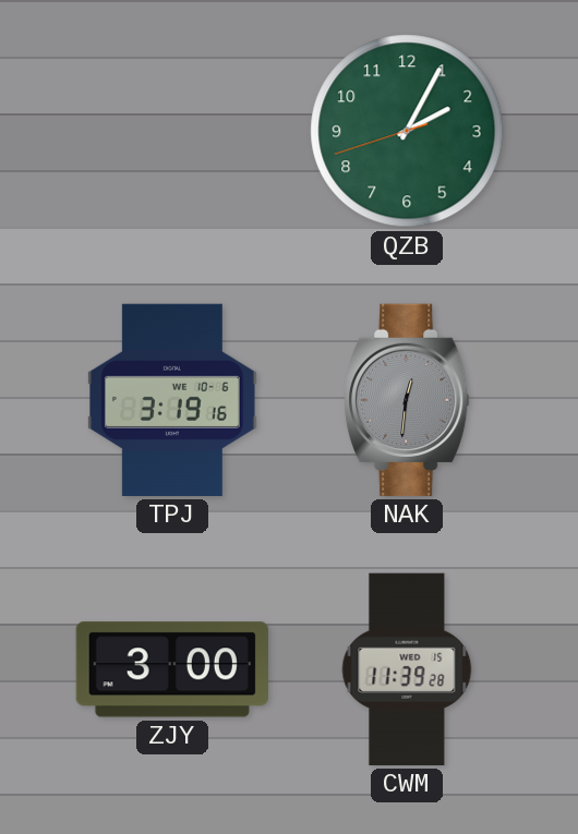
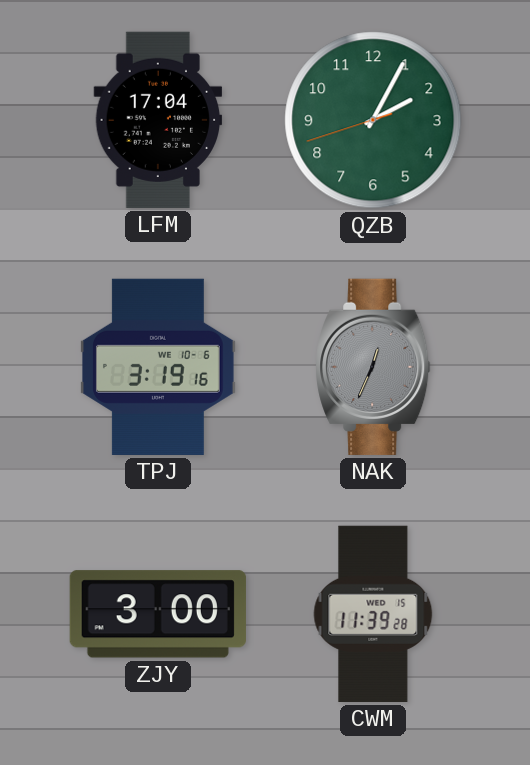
LFM: none -> 17:04 (158, 120)
NAK: 12:31 -> 12:34 (373, 367)
